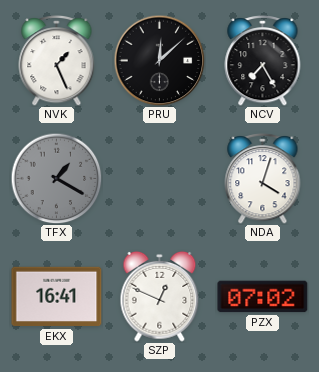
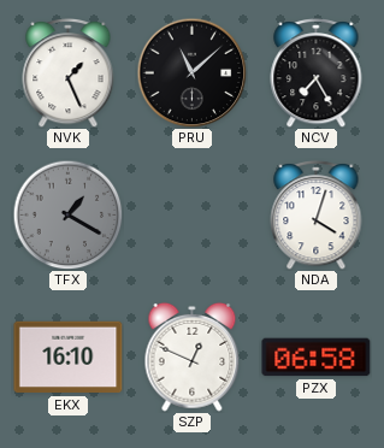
PRU: 12:08 -> 11:08 (191, 72)
EKX: 16:41 -> 16:10 (69, 358)
PZX: 07:02 -> 06:58 (317, 358)
